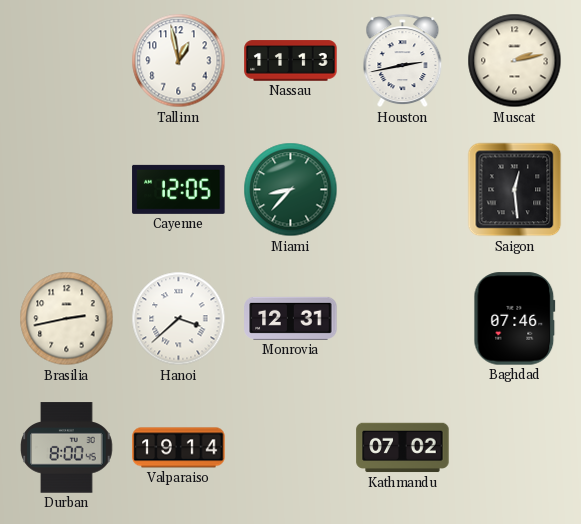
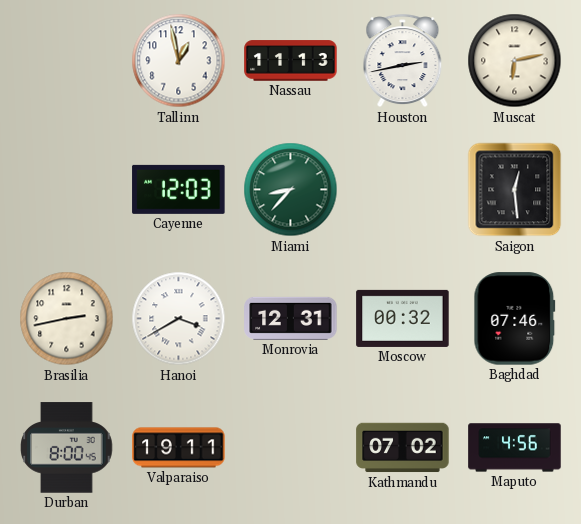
Muscat: 2:13 -> 6:13 (515, 61)
Cayenne: 12:05 -> 12:03 (179, 189)
Hanoi: 3:38 -> 3:40 (179, 319)
Moscow: none -> 00:32 (403, 318)
Valparaiso: 19:14 -> 19:11 (179, 448)
Maputo: none -> 4:56 (515, 448)
